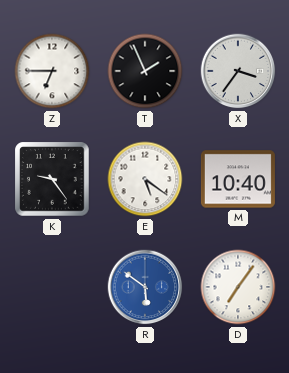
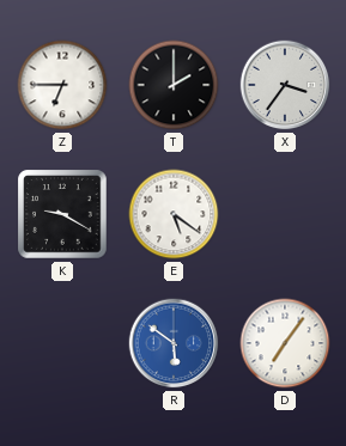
T: 1:56 -> 2:00 (174, 85)
K: 9:24 -> 9:20 (62, 214)
M: 10:40 -> none (238, 179)
